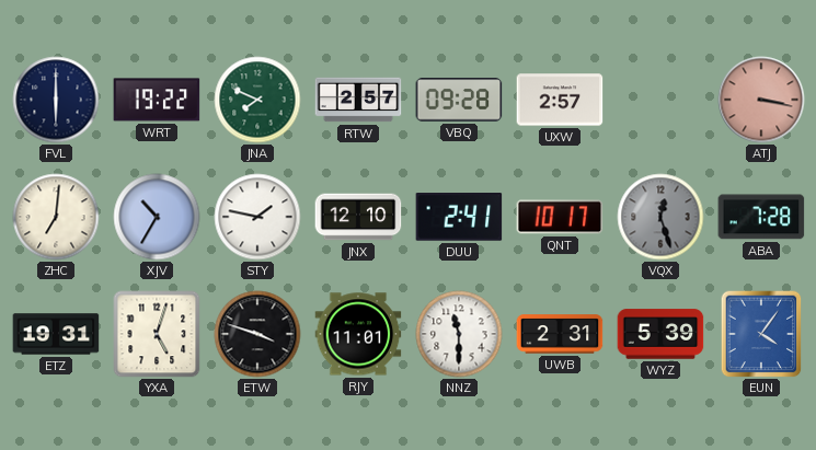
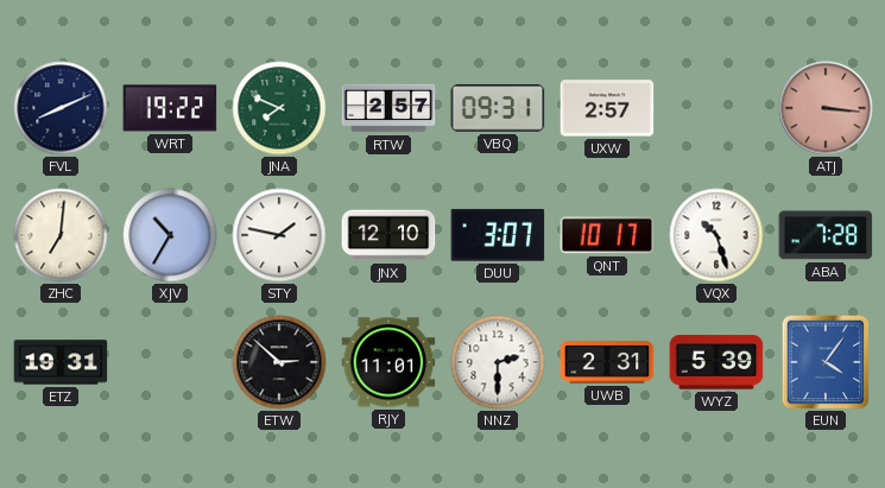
FVL: 6:00 -> 8:11 (61, 108)
VBQ: 09:28 -> 09:31 (498, 108)
ATJ: 3:17 -> 3:16 (826, 108)
DUU: 2:41 -> 3:07 (498, 236)
VQX: 12:27 -> 10:27 (716, 235)
VQX dial: grey -> white (716, 235)
YXA: 5:03 -> none (157, 334)
ETW: 3:48 -> 2:52 (279, 362)
NNZ: 11:30 -> 2:30 (498, 362)
